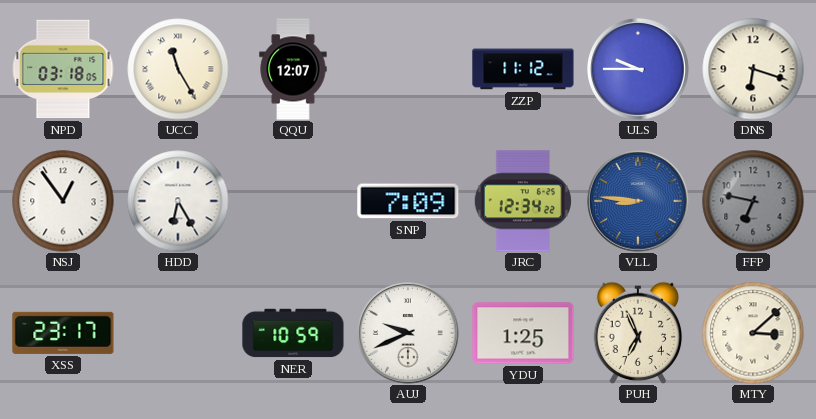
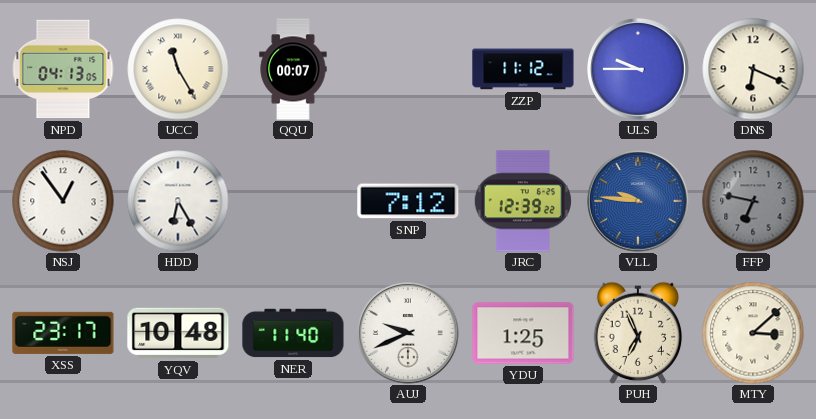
NPD: 03:18 -> 04:13 (63, 69)
QQU: 12:07 -> 00:07 (293, 69)
DNS: 6:18 -> 6:19 (753, 69)
SNP: 7:09 -> 7:12 (408, 201)
JRC: 12:34 -> 12:39 (523, 201)
VLL: 8:46 -> 9:46 (639, 202)
YQV: none -> 10:48 (178, 333)
NER: 10:59 -> 11:40 (293, 333)
